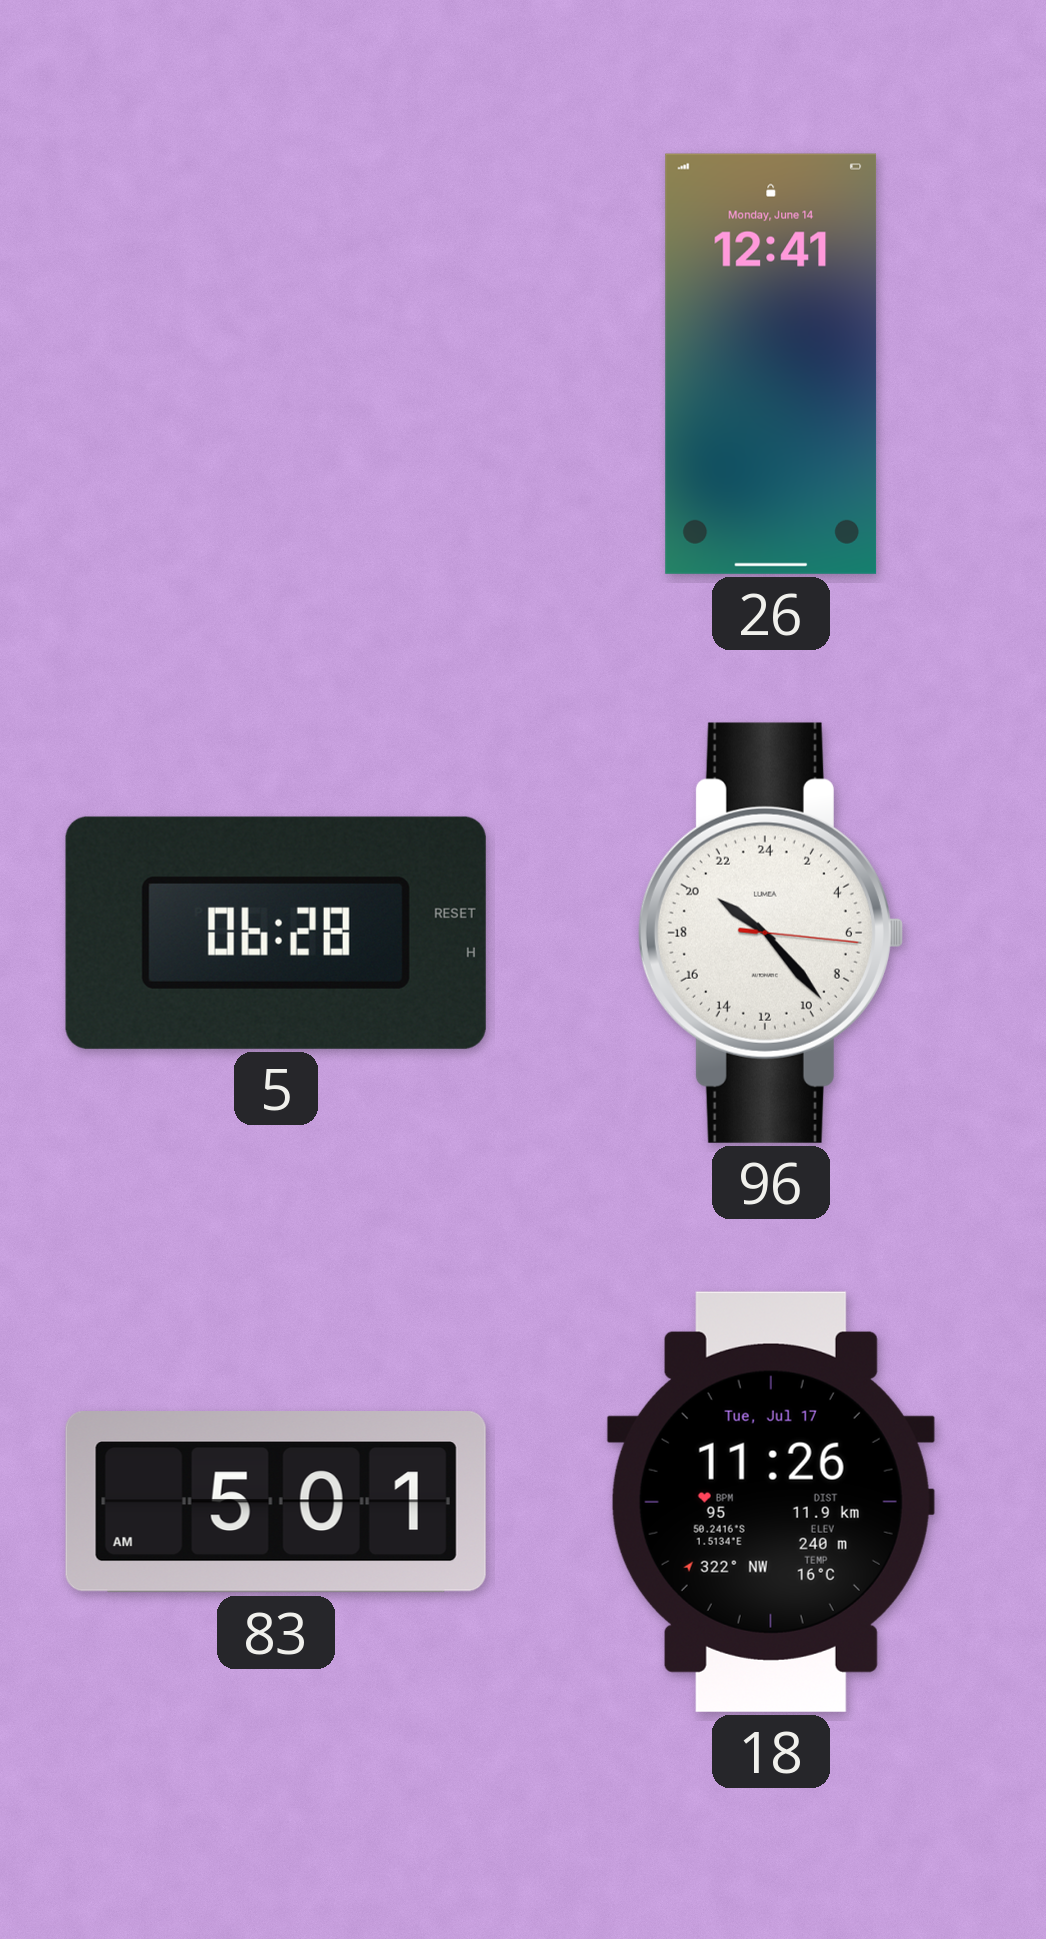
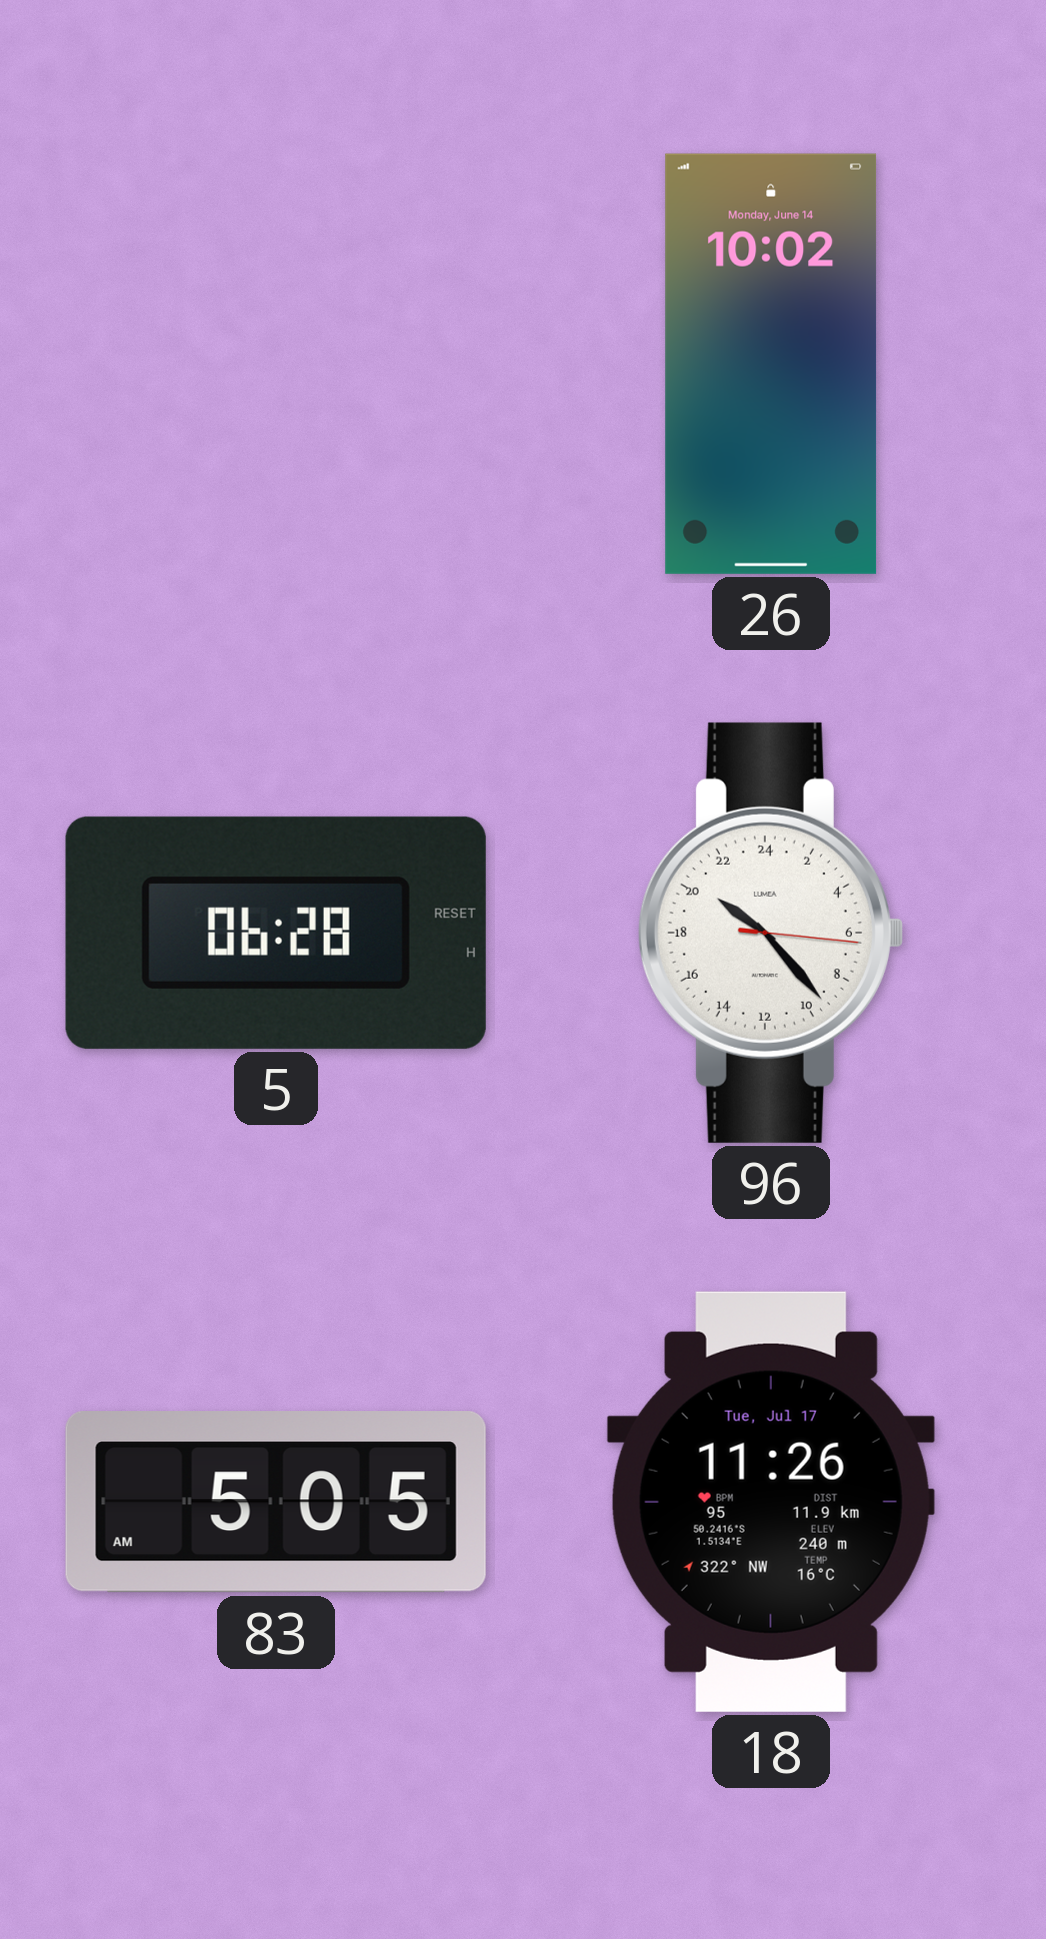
26: 12:41 -> 10:02 (771, 364)
83: 5:01 -> 5:05 (276, 1503)
